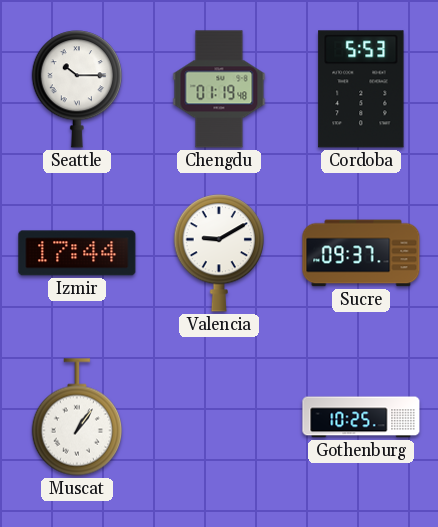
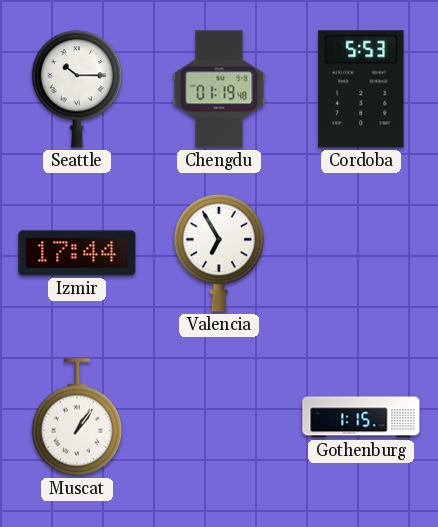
Valencia: 9:10 -> 6:55 (218, 253)
Sucre: 09:37 -> none (361, 253)
Gothenburg: 10:25 -> 1:15 (361, 417)
